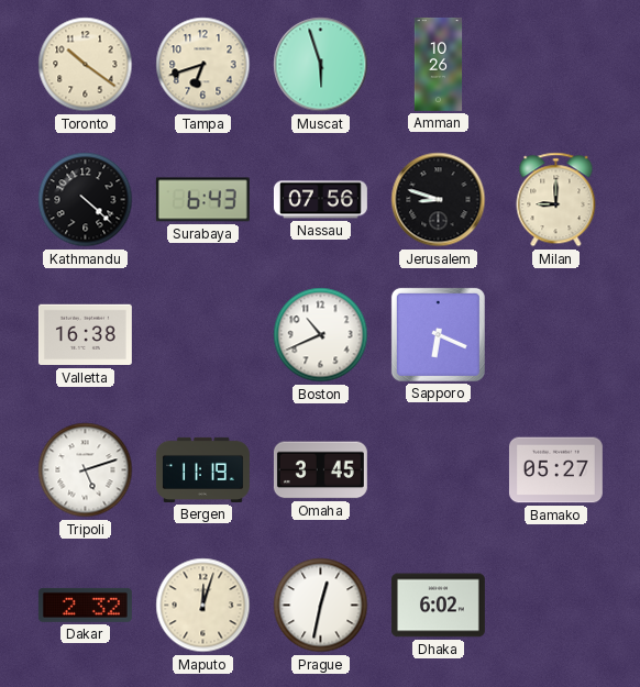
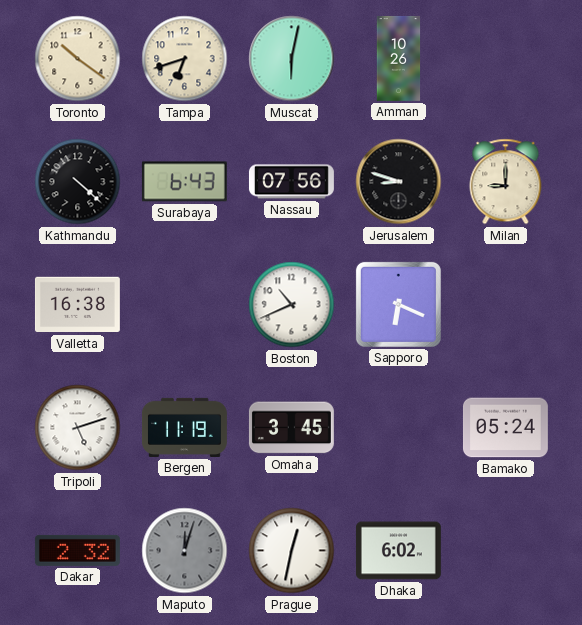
Muscat: 5:57 -> 6:02 (292, 59)
Bamako: 05:27 -> 05:24 (505, 428)
Maputo dial: cream -> grey (185, 551)
